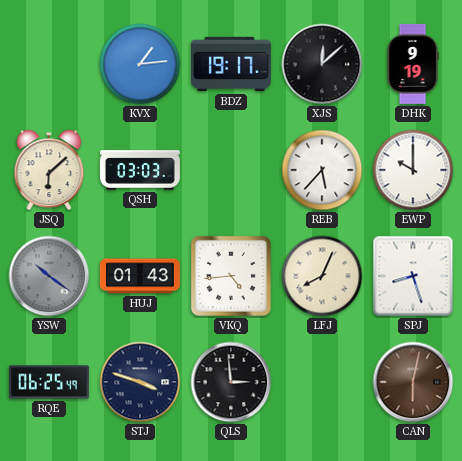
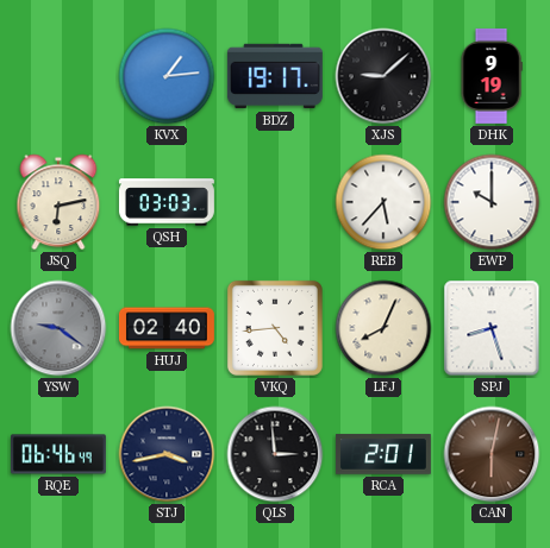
XJS: 12:08 -> 9:08 (383, 76)
JSQ: 6:08 -> 6:13 (58, 202)
YSW: 10:21 -> 9:21 (58, 328)
HUJ: 01:43 -> 02:40 (167, 328)
RQE: 06:25 -> 06:46 (58, 454)
STJ: 3:48 -> 3:43 (167, 454)
RCA: none -> 2:01 (383, 454)
